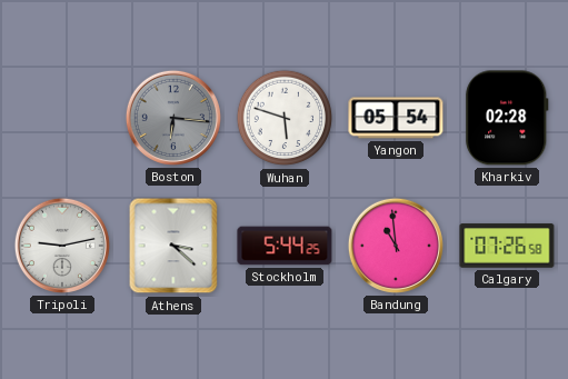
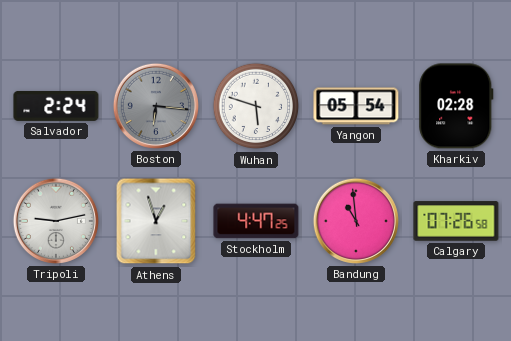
Salvador: none -> 2:24 (56, 106)
Athens: 3:22 -> 12:57 (156, 221)
Stockholm: 5:44 -> 4:47 (256, 221)
